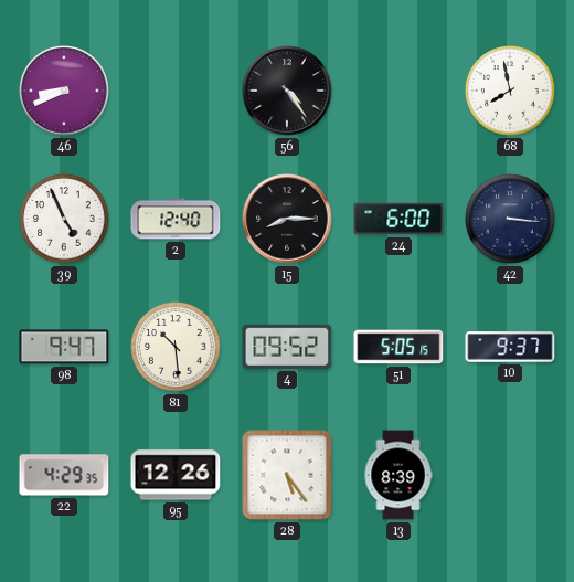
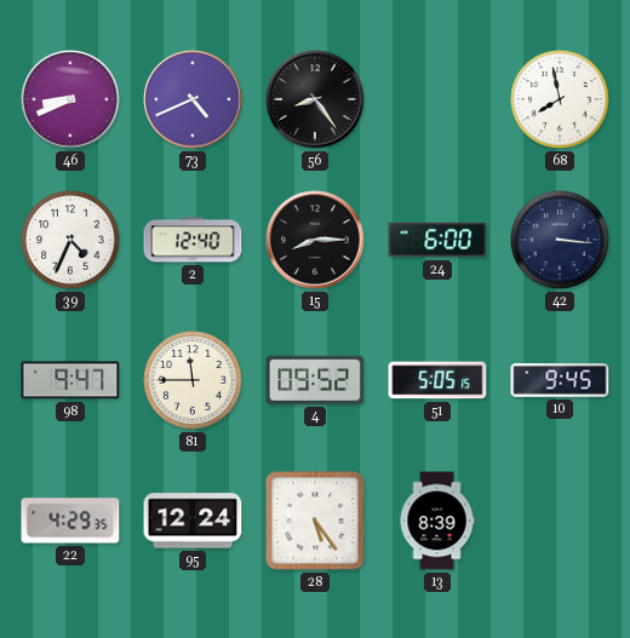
73: none -> 4:41 (193, 99)
56: 4:24 -> 8:24 (315, 99)
39: 4:56 -> 4:34 (70, 240)
81: 10:29 -> 11:45 (193, 380)
10: 9:37 -> 9:45 (560, 380)
95: 12:26 -> 12:24 (193, 521)
